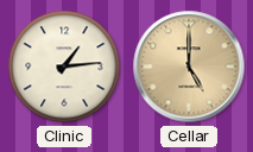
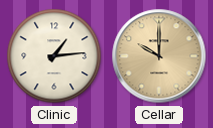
Cellar: 5:00 -> 10:00 (159, 56)
